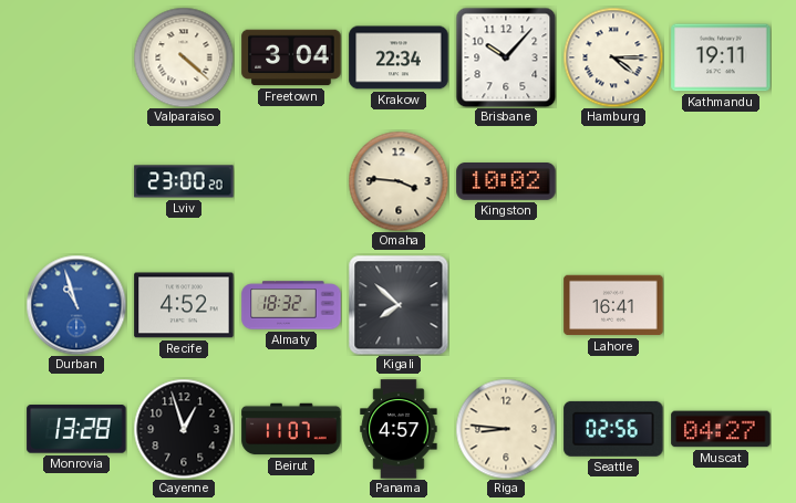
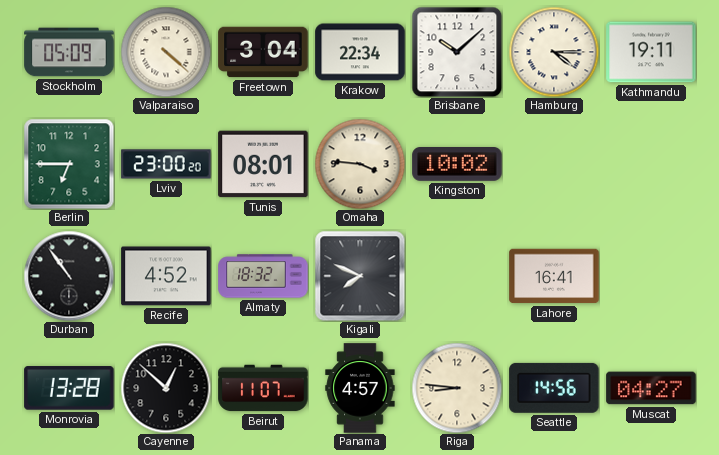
Stockholm: none -> 05:09 (69, 52)
Brisbane: 10:07 -> 10:08 (457, 52)
Berlin: none -> 6:45 (69, 164)
Tunis: none -> 08:01 (263, 164)
Durban: 10:57 -> 10:54 (69, 276)
Durban dial: blue -> black (69, 276)
Kigali: 7:52 -> 7:49 (360, 276)
Cayenne: 12:57 -> 12:52 (166, 388)
Seattle: 02:56 -> 14:56 (554, 388)
